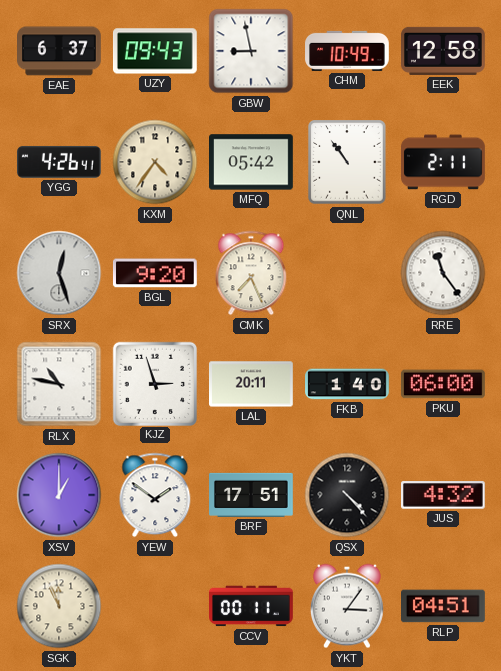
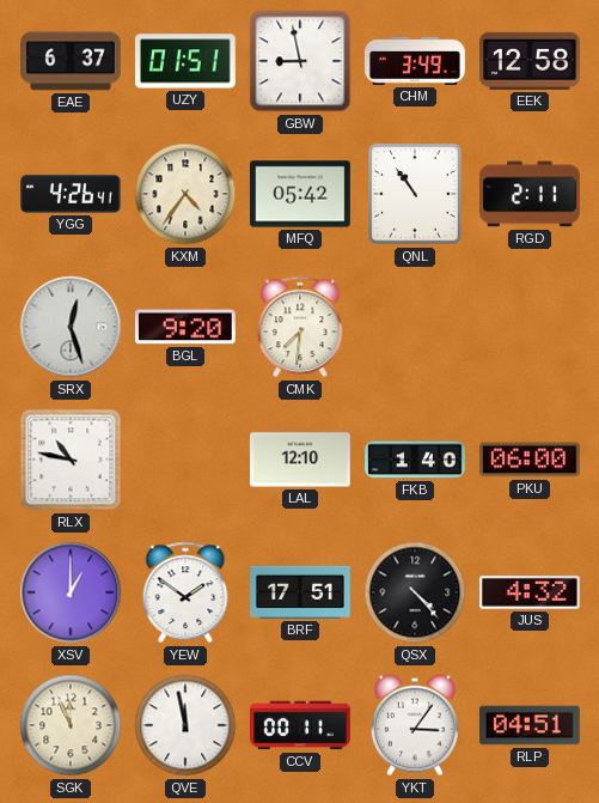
UZY: 09:43 -> 01:51 (185, 61)
CHM: 10:49 -> 3:49 (415, 61)
CMK: 7:26 -> 7:31 (300, 327)
RRE: 11:24 -> none (443, 273)
KJZ: 2:57 -> none (154, 383)
LAL: 20:11 -> 12:10 (301, 460)
QVE: none -> 11:58 (185, 725)
